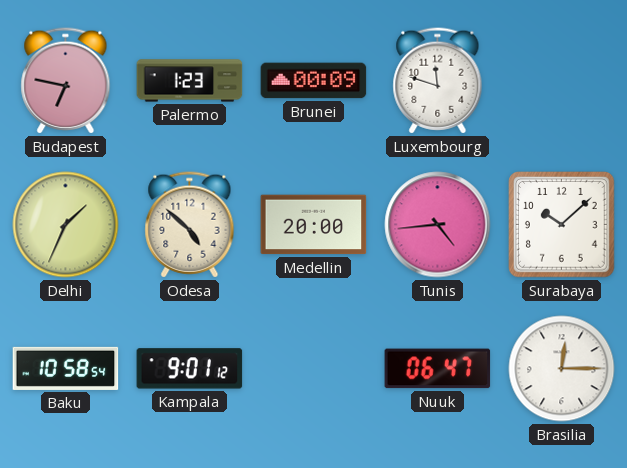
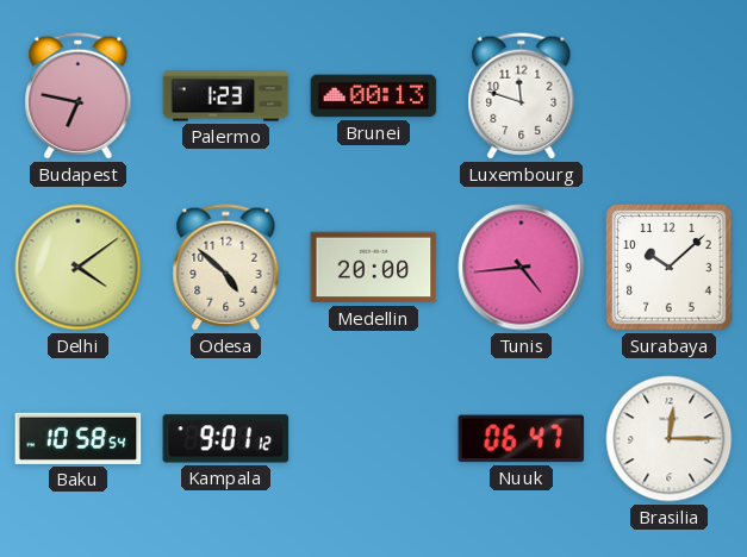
Brunei: 00:09 -> 00:13 (374, 96)
Delhi: 1:34 -> 4:09 (79, 268)
